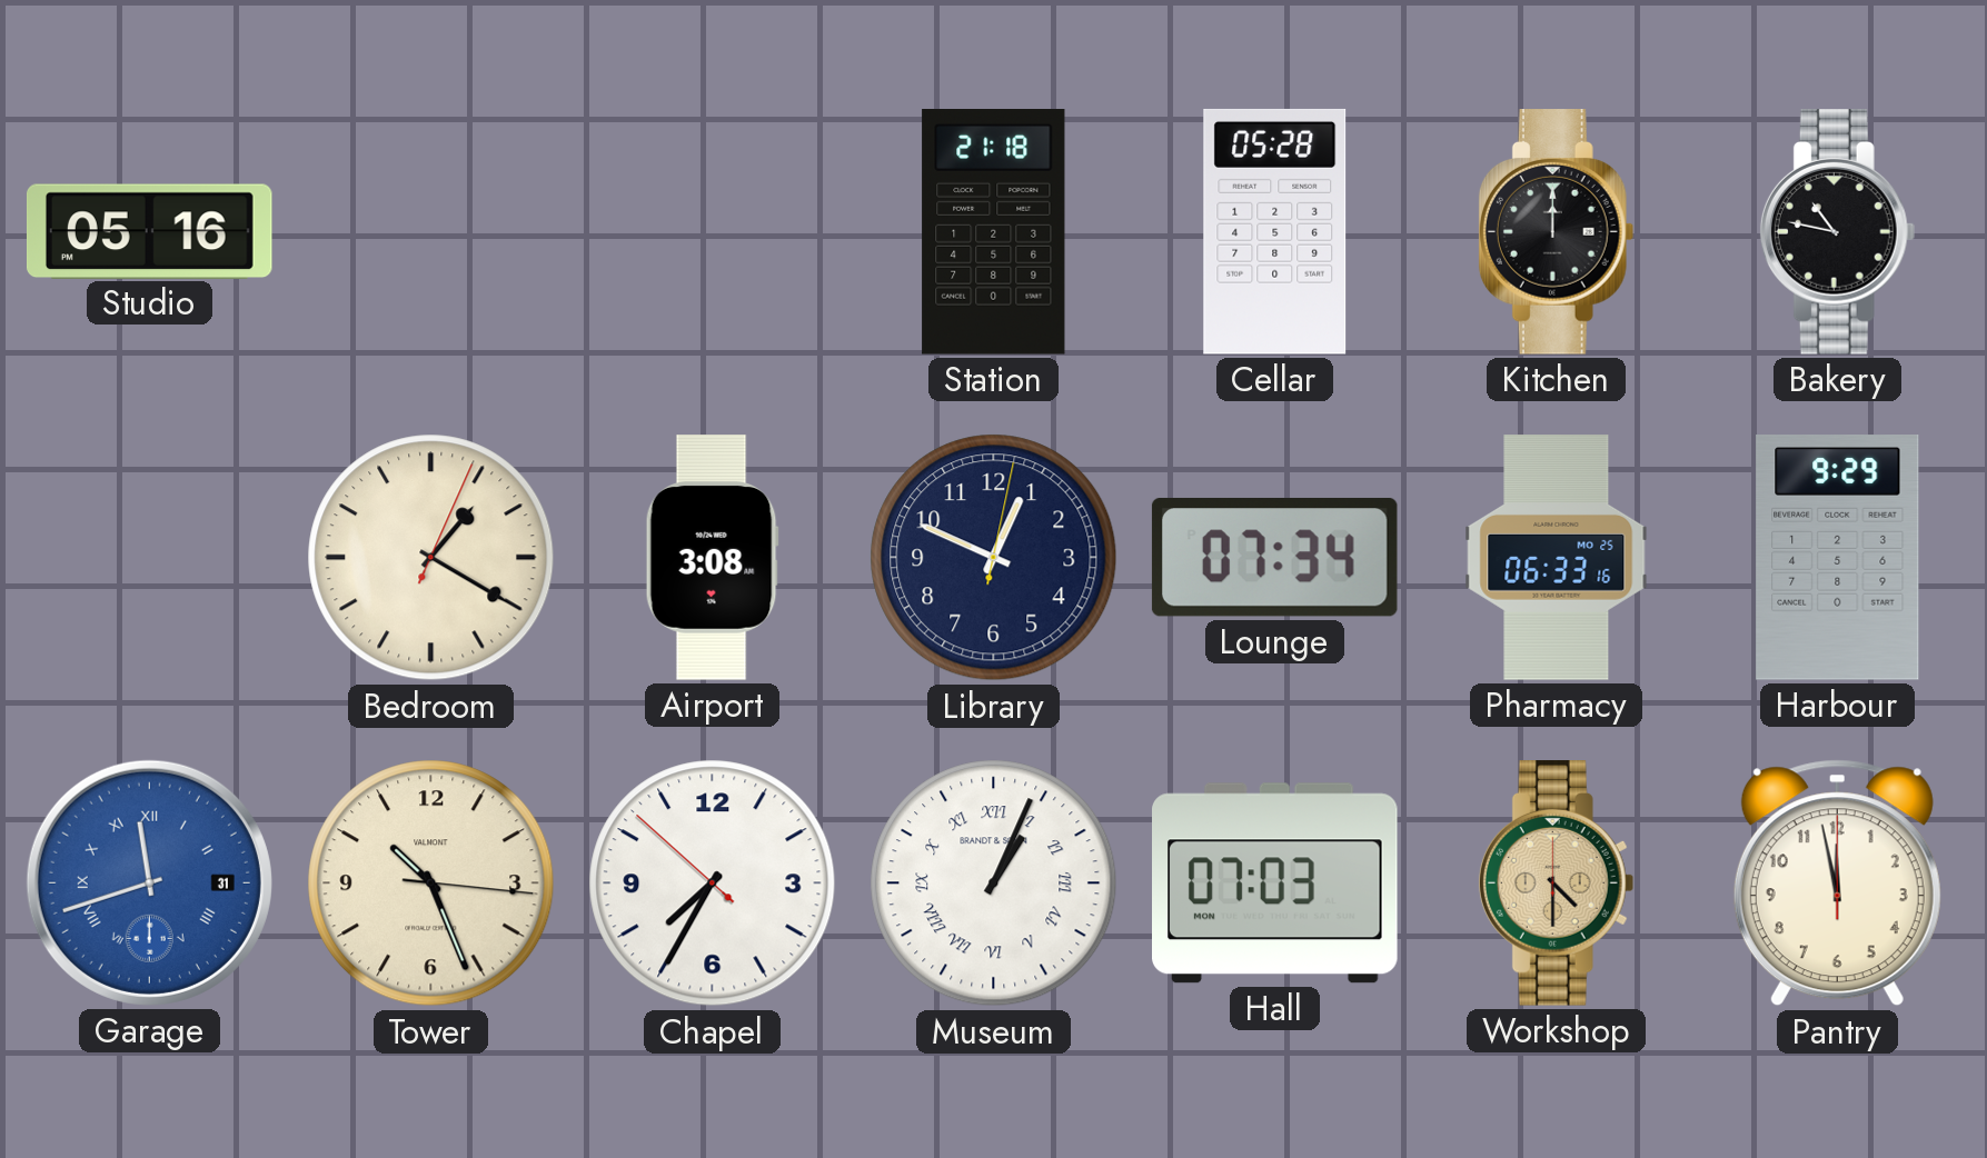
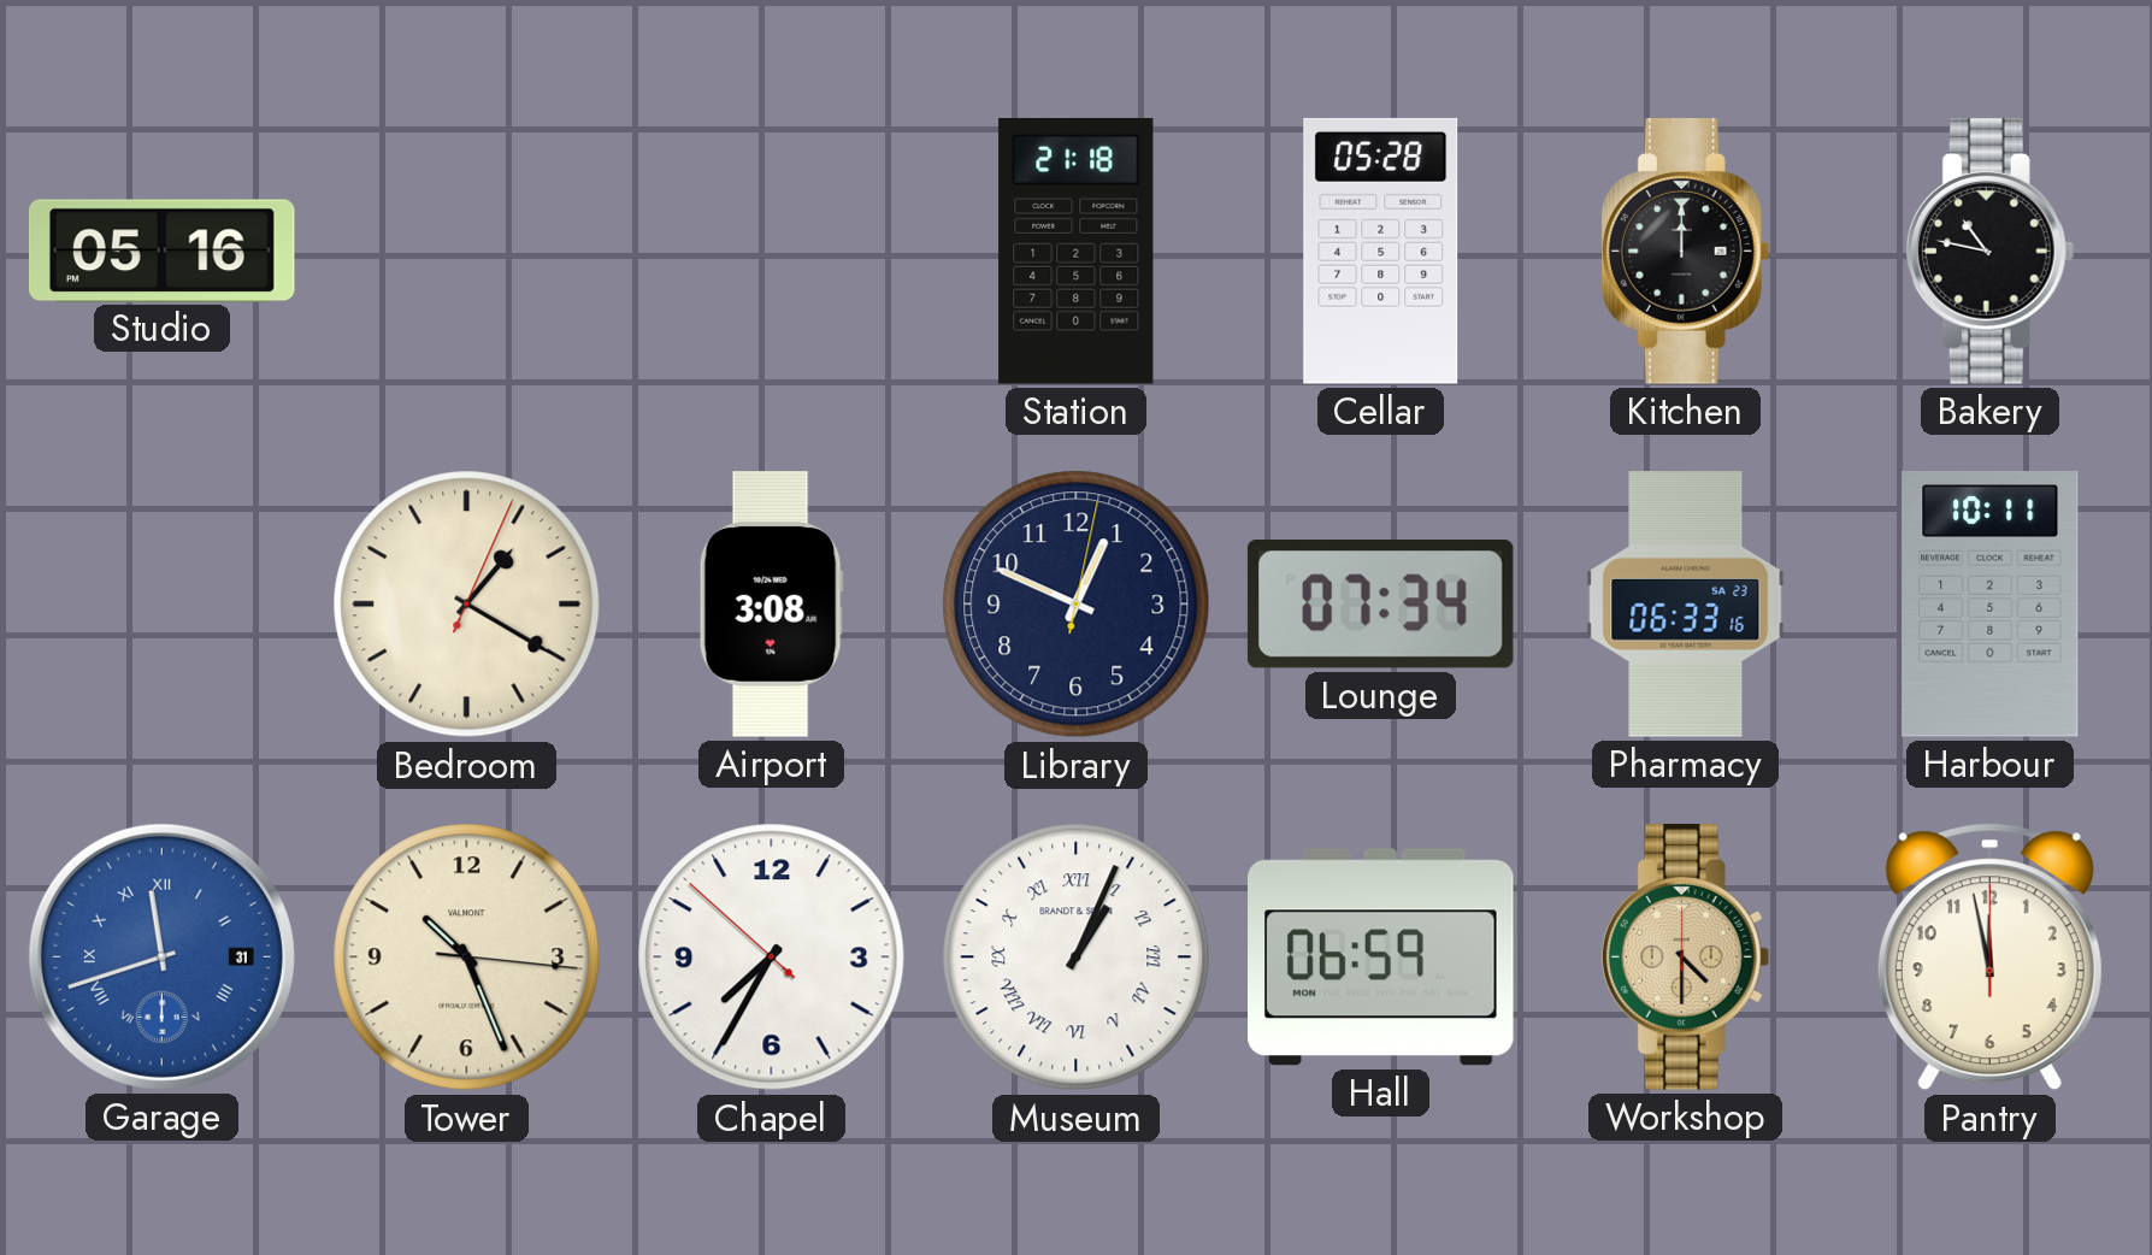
Pharmacy date: MO 25 -> SA 23 (1686, 605)
Harbour: 9:29 -> 10:11 (1991, 605)
Hall: 07:03 -> 06:59 (1381, 958)
